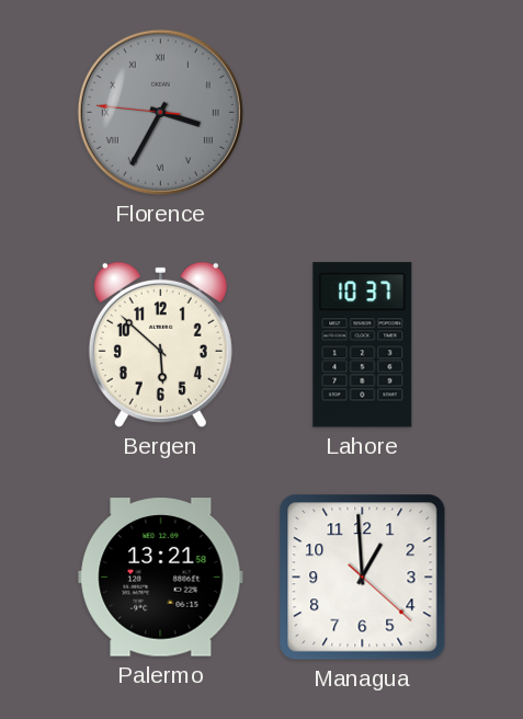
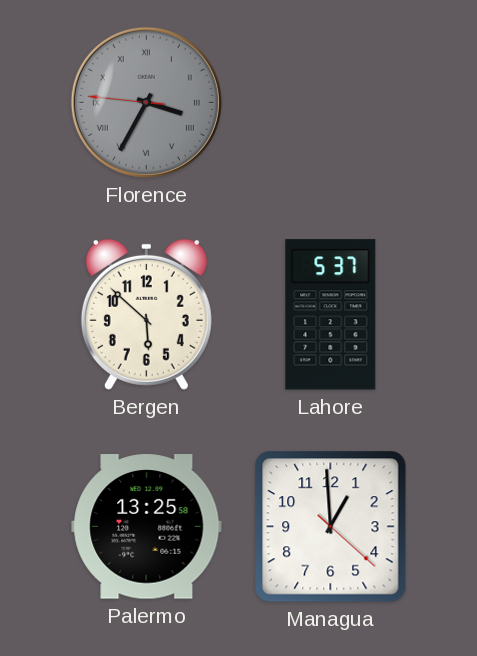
Lahore: 10:37 -> 5:37 (331, 315)
Palermo: 13:21 -> 13:25 (147, 527)
